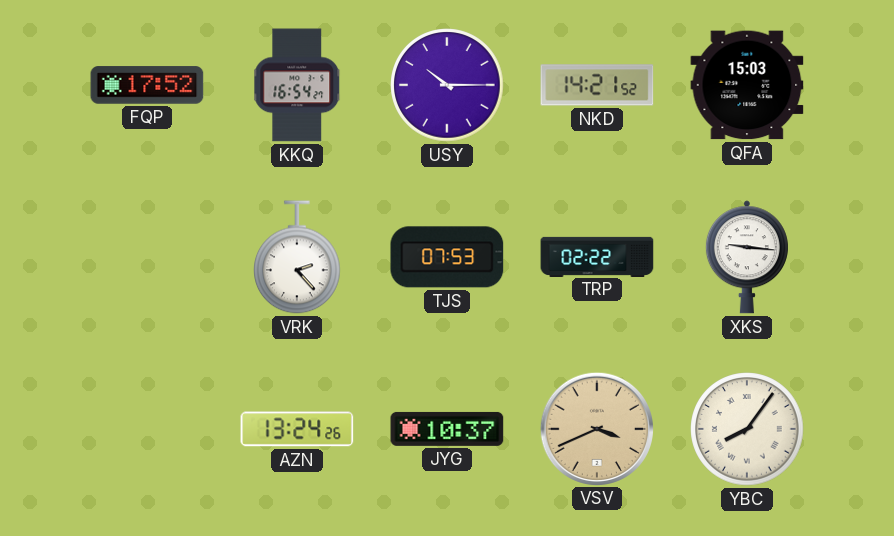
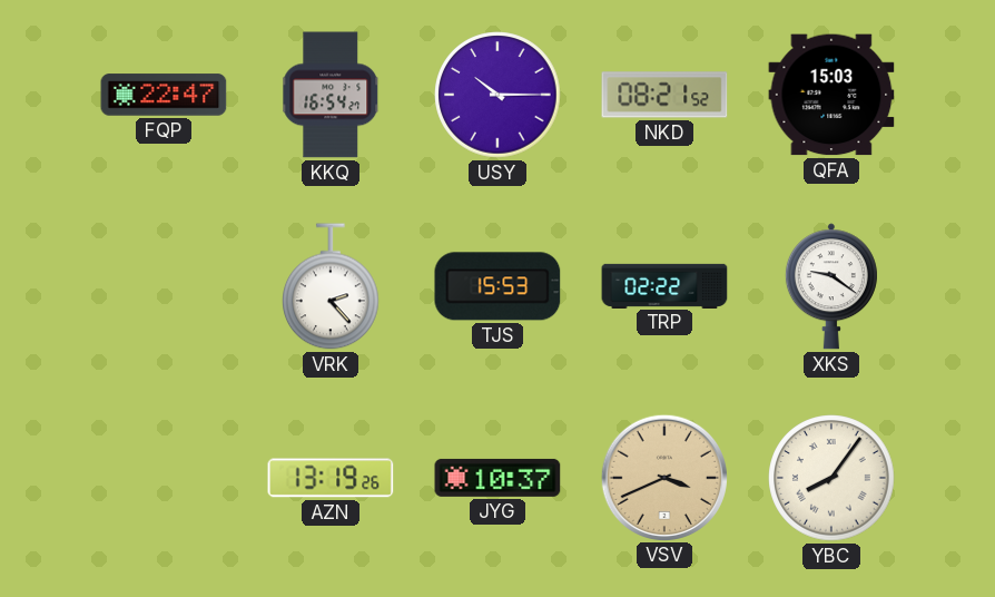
FQP: 17:52 -> 22:47 (164, 95)
NKD: 14:21 -> 08:21 (664, 95)
TJS: 07:53 -> 15:53 (497, 286)
XKS: 9:16 -> 9:21 (831, 286)
AZN: 13:24 -> 13:19 (331, 478)
